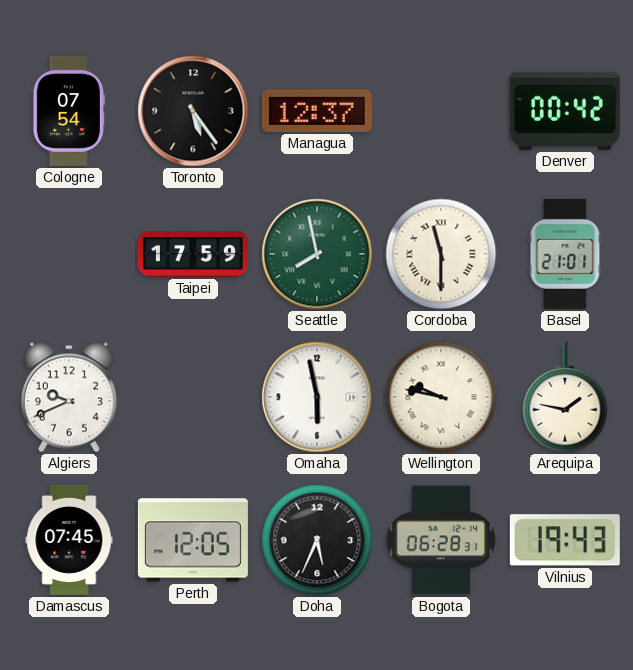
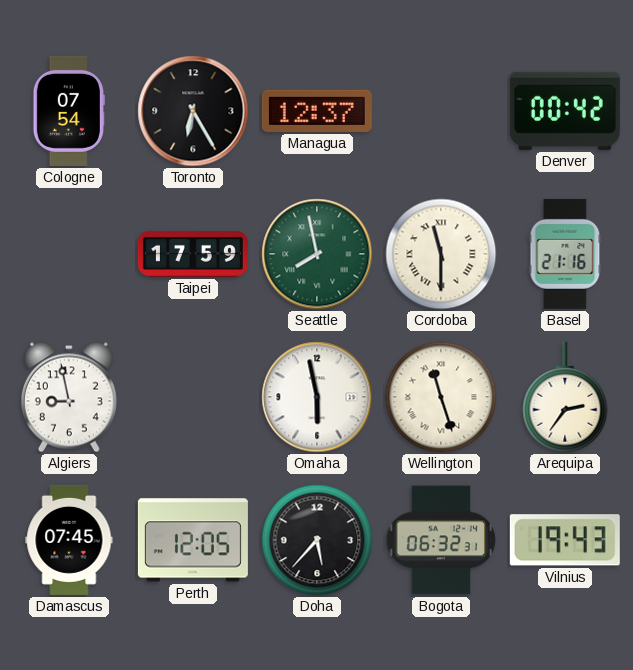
Toronto: 5:24 -> 6:25 (193, 111)
Basel: 21:01 -> 21:16 (565, 254)
Algiers: 9:41 -> 8:58 (69, 397)
Wellington: 9:47 -> 11:27 (441, 397)
Arequipa: 1:47 -> 2:36 (565, 397)
Doha: 5:34 -> 5:37 (317, 540)
Bogota: 06:28 -> 06:32 (440, 540)
